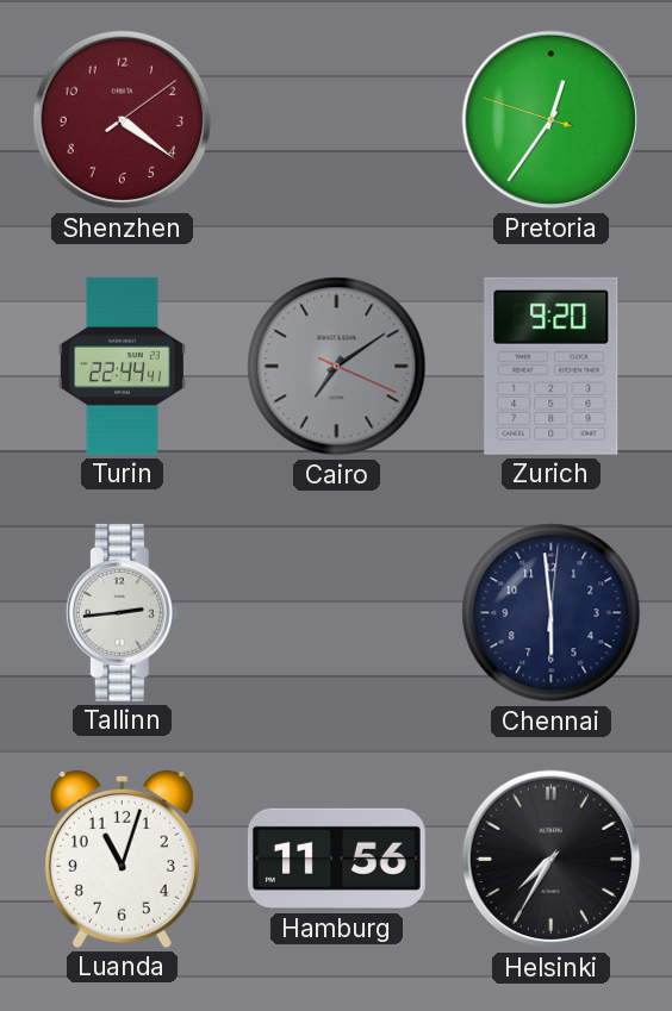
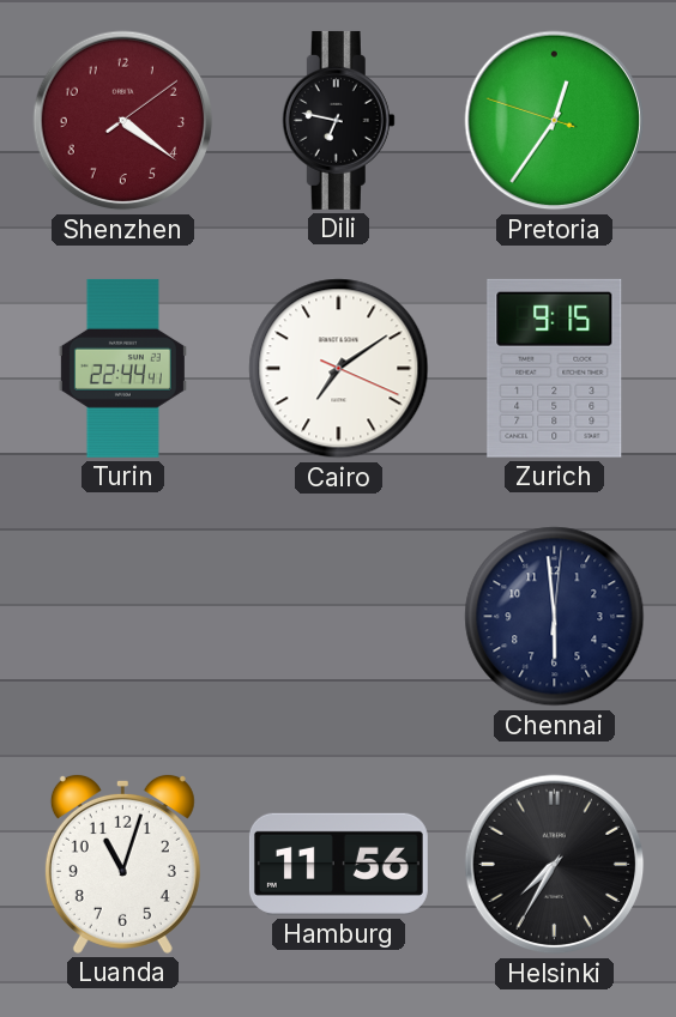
Dili: none -> 6:47 (338, 120)
Cairo dial: grey -> white (339, 369)
Zurich: 9:20 -> 9:15 (555, 368)
Tallinn: 2:44 -> none (122, 612)
